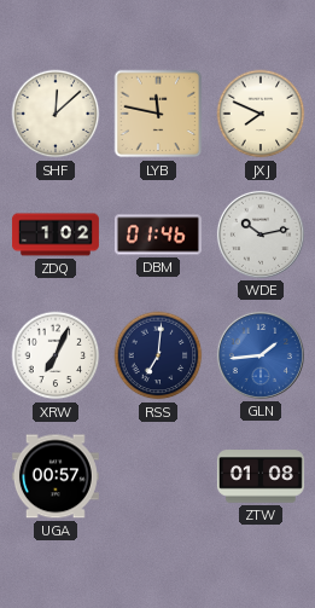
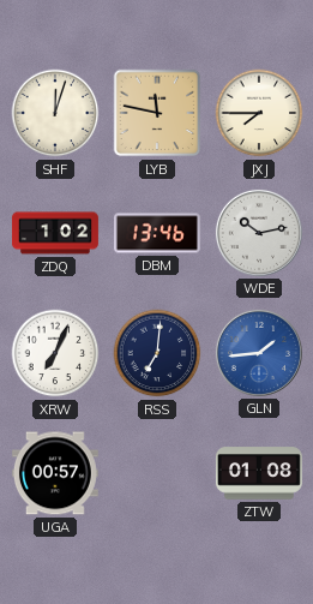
SHF: 12:08 -> 12:03 (55, 113)
JXJ: 7:49 -> 7:45 (259, 113)
DBM: 01:46 -> 13:46 (157, 233)
